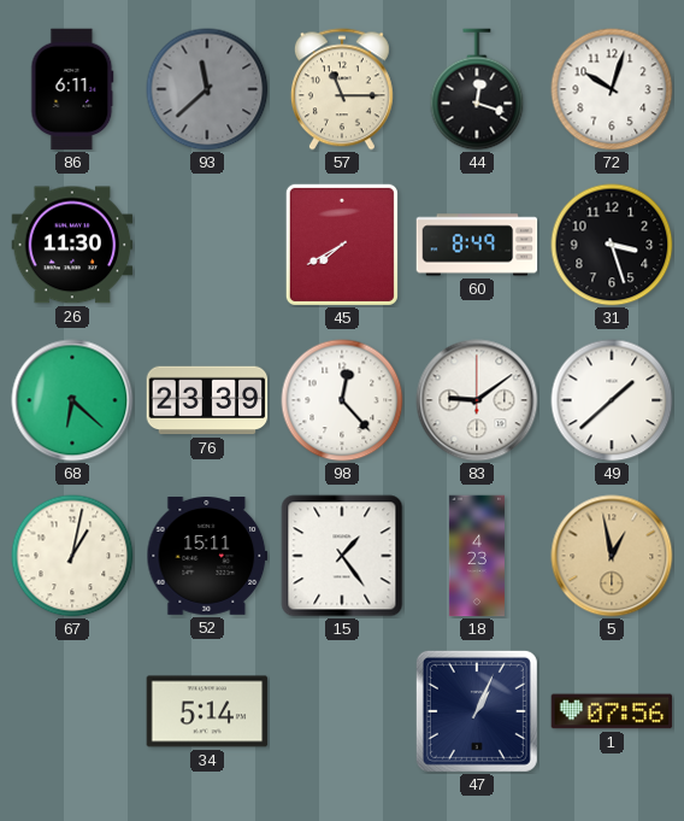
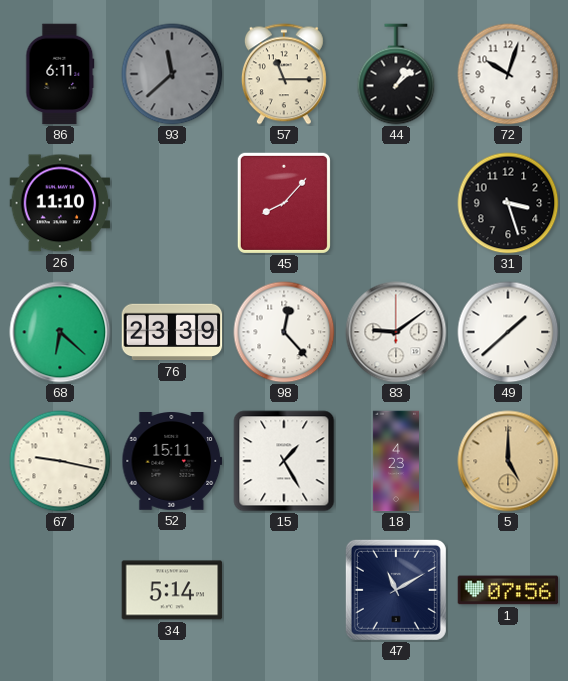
44: 12:18 -> 1:08 (396, 74)
26: 11:30 -> 11:10 (60, 203)
45: 7:40 -> 8:07 (284, 203)
60: 8:49 -> none (477, 245)
67: 1:02 -> 9:17 (60, 461)
15: 1:24 -> 1:25 (284, 461)
5: 12:58 -> 5:00 (508, 461)
47: 1:04 -> 11:10 (396, 590)
